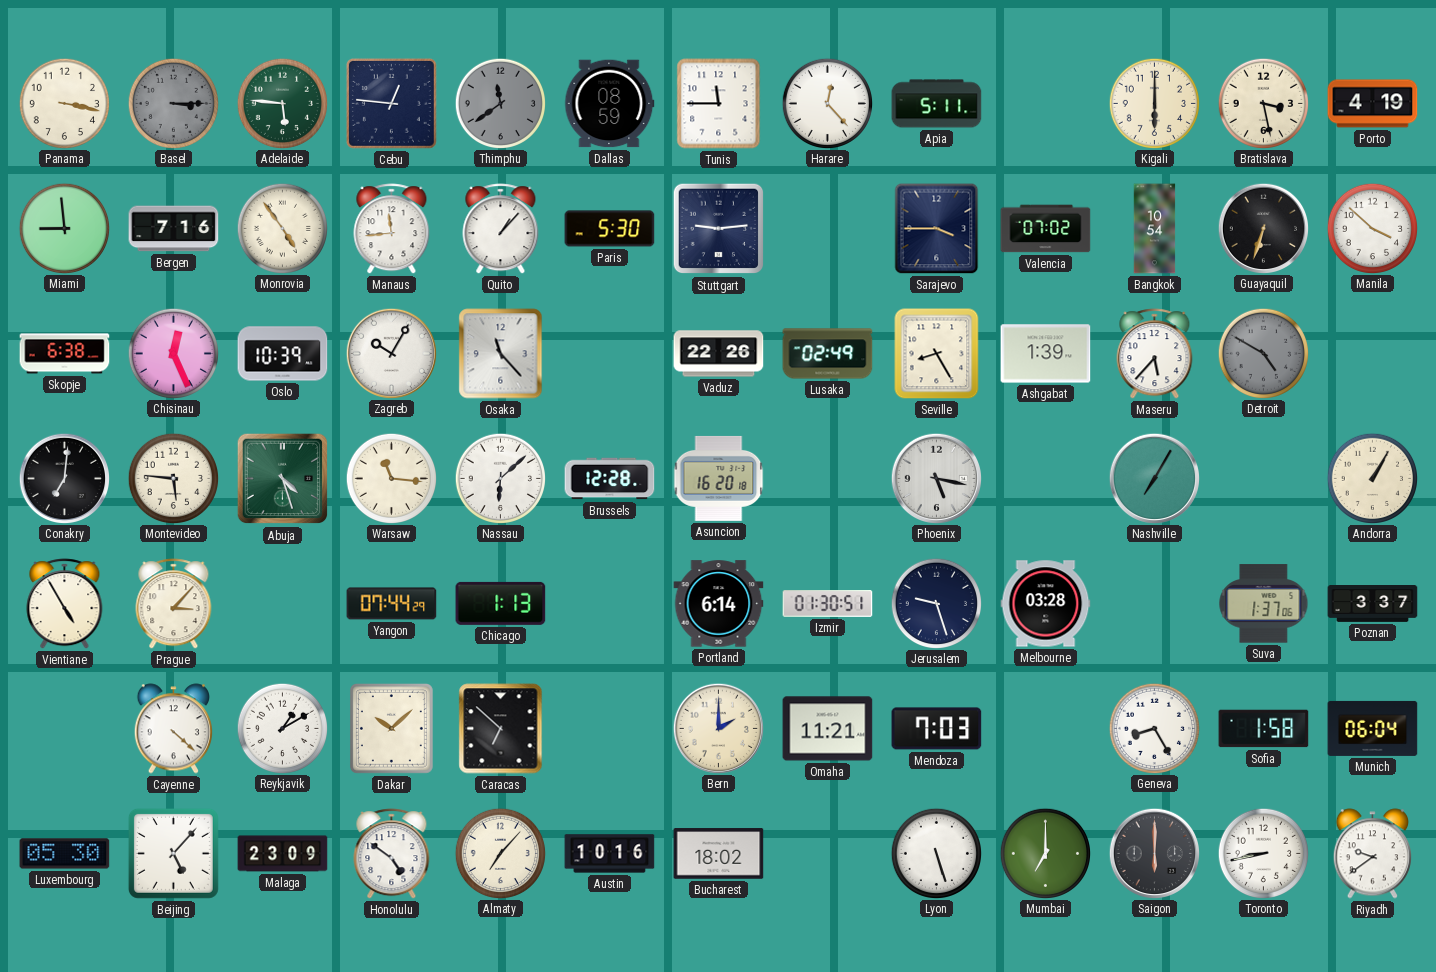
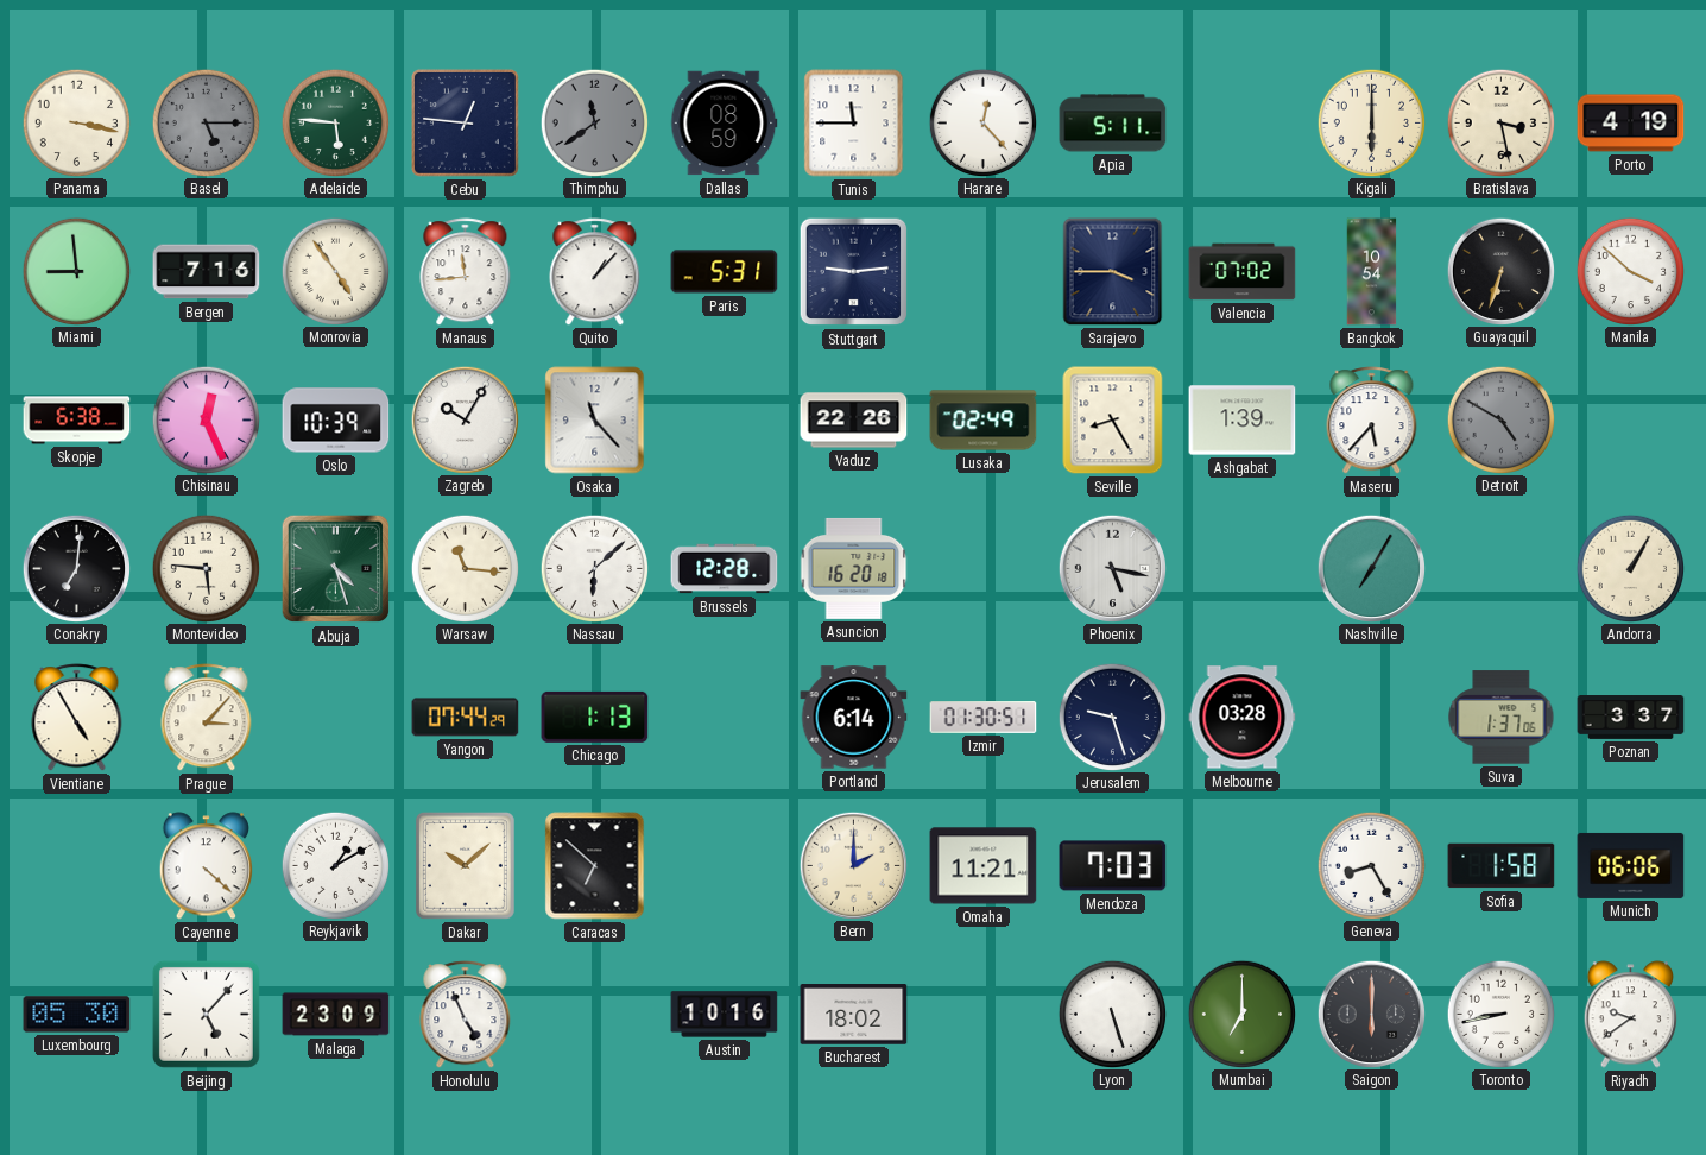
Basel: 3:15 -> 5:15 (206, 122)
Paris: 5:30 -> 5:31 (725, 272)
Munich: 06:04 -> 06:06 (1631, 865)
Honolulu: 4:51 -> 4:56 (466, 1015)
Almaty: 7:07 -> none (500, 853)
